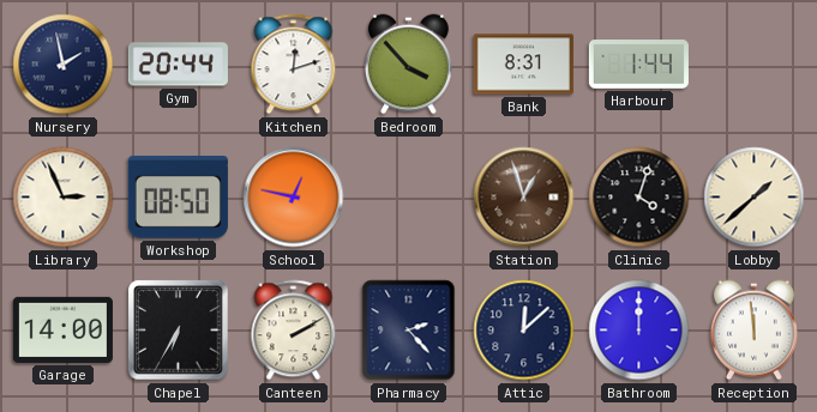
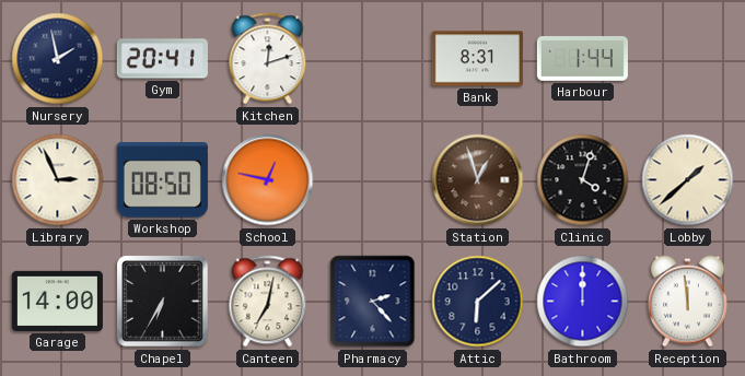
Gym: 20:44 -> 20:41 (162, 59)
Bedroom: 3:53 -> none (408, 65)
Canteen: 2:10 -> 7:02 (268, 302)
Attic: 12:08 -> 6:08 (478, 302)
